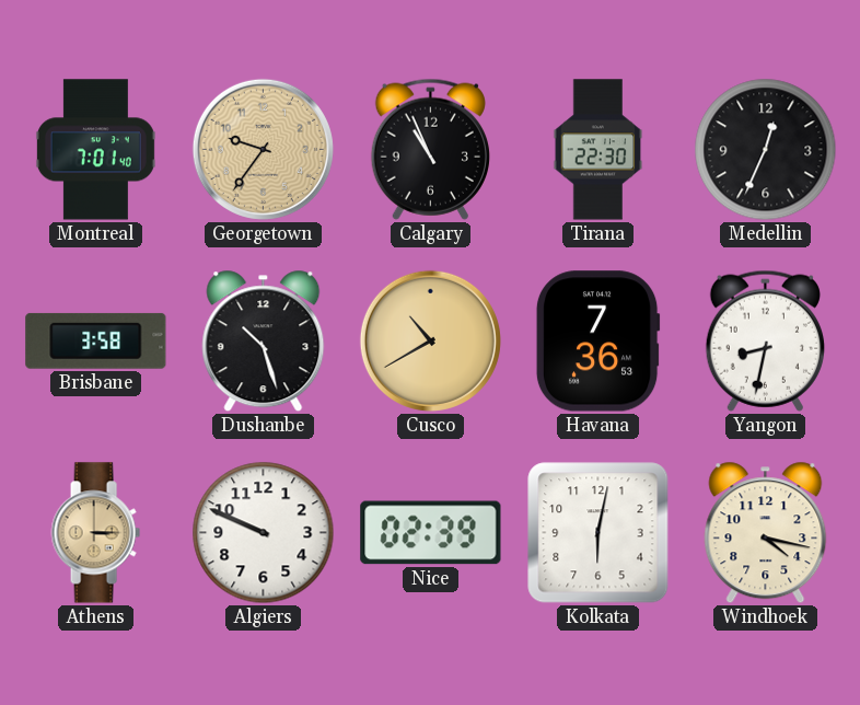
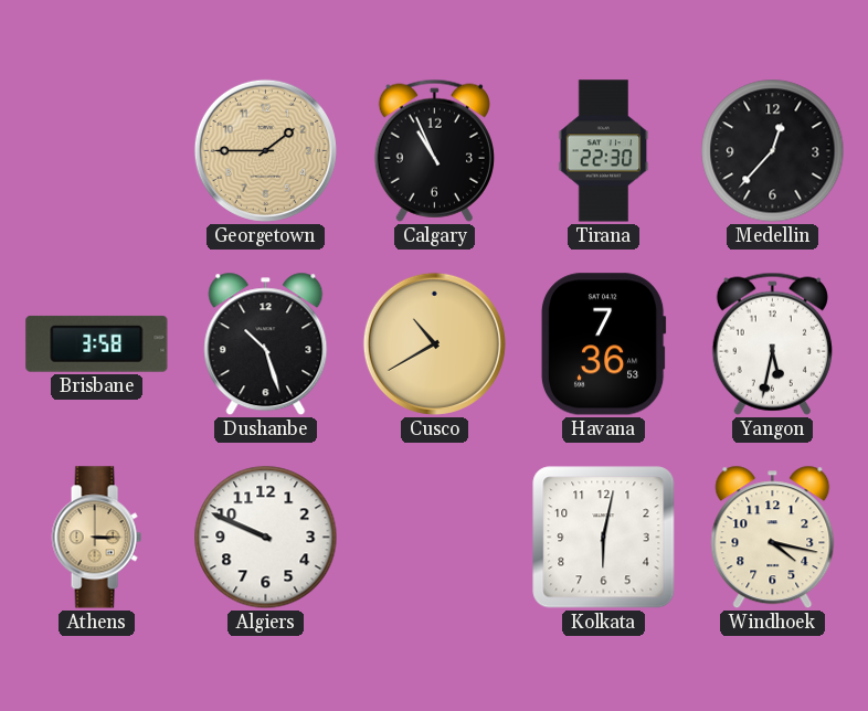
Montreal: 7:01 -> none (95, 150)
Georgetown: 9:36 -> 1:45 (265, 150)
Medellin: 12:34 -> 12:37 (773, 151)
Yangon: 8:32 -> 5:32 (772, 343)
Nice: 02:39 -> none (431, 533)
